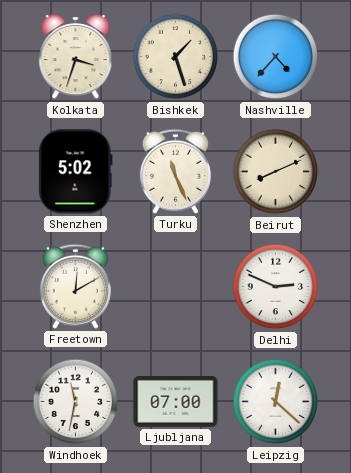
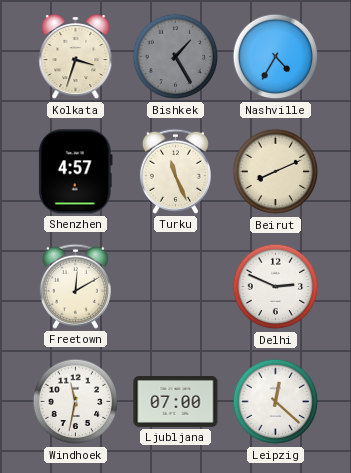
Bishkek: 1:27 -> 1:25 (176, 57)
Bishkek dial: cream -> grey (176, 57)
Nashville: 4:37 -> 4:35 (276, 57)
Shenzhen: 5:02 -> 4:57 (75, 172)
